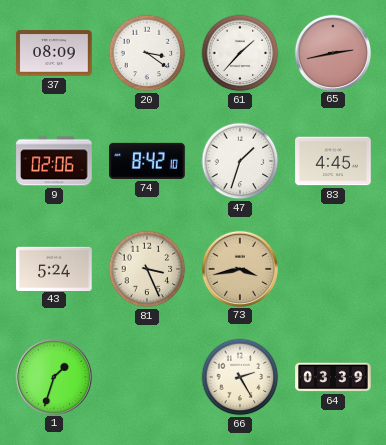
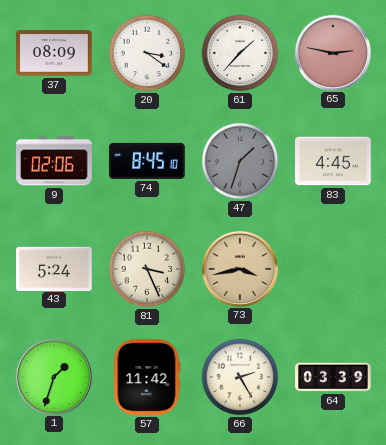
65: 2:43 -> 2:47 (332, 52)
74: 8:42 -> 8:45 (147, 161)
47 dial: white -> grey (240, 161)
57: none -> 11:42 (147, 377)
